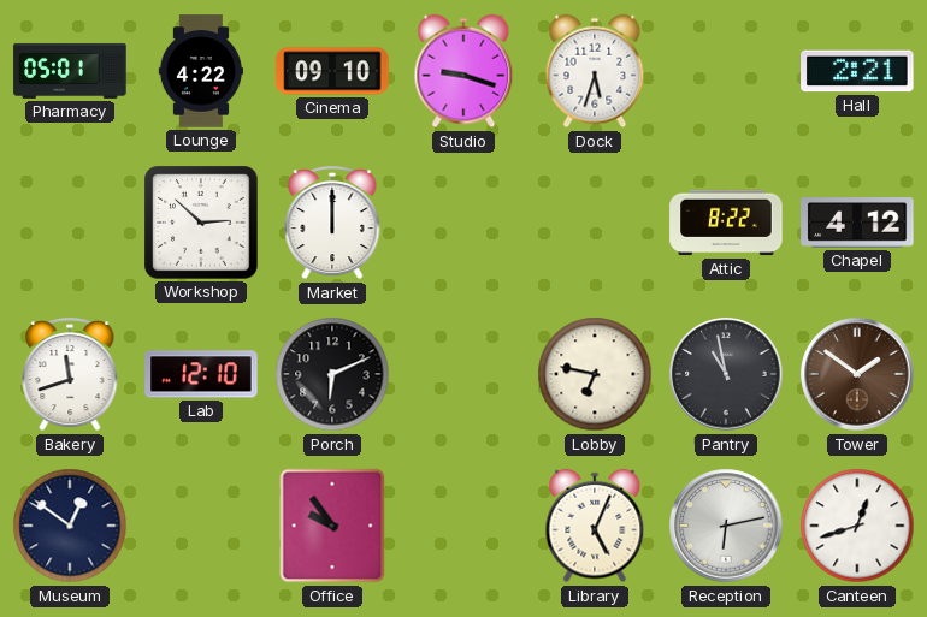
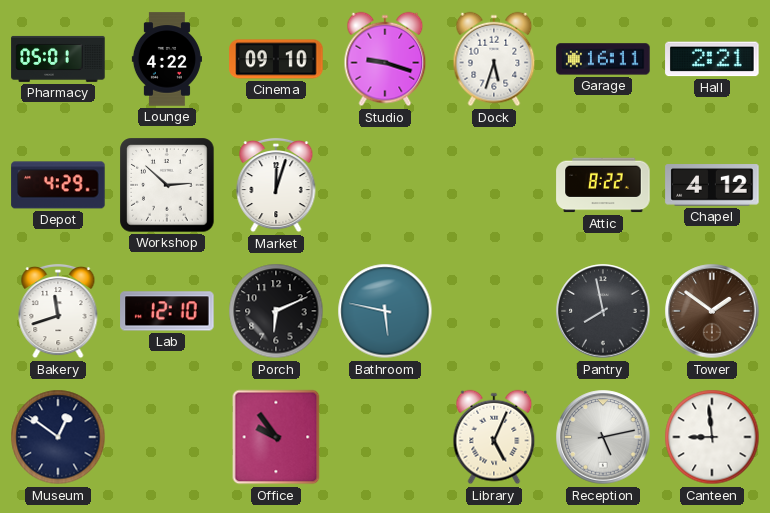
Garage: none -> 16:11 (603, 59)
Depot: none -> 4:29 (58, 185)
Market: 12:00 -> 12:03 (276, 185)
Bathroom: none -> 5:47 (385, 311)
Lobby: 6:47 -> none (595, 374)
Pantry: 10:58 -> 7:58 (603, 311)
Reception: 6:13 -> 5:13 (603, 437)
Canteen: 12:42 -> 8:59 (712, 437)
